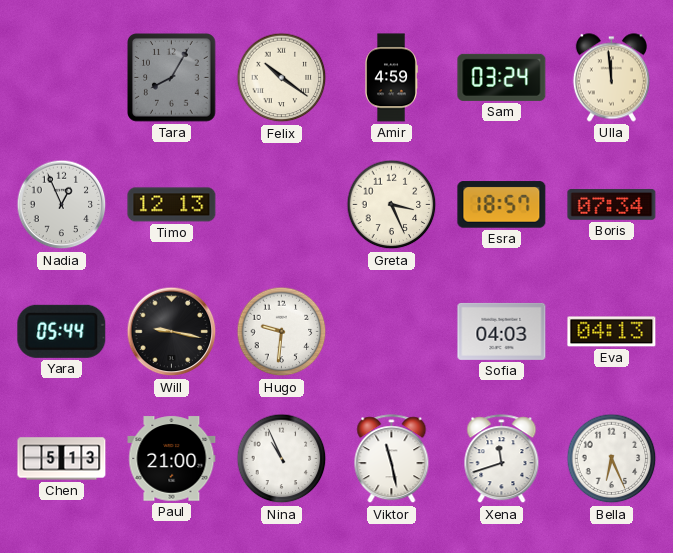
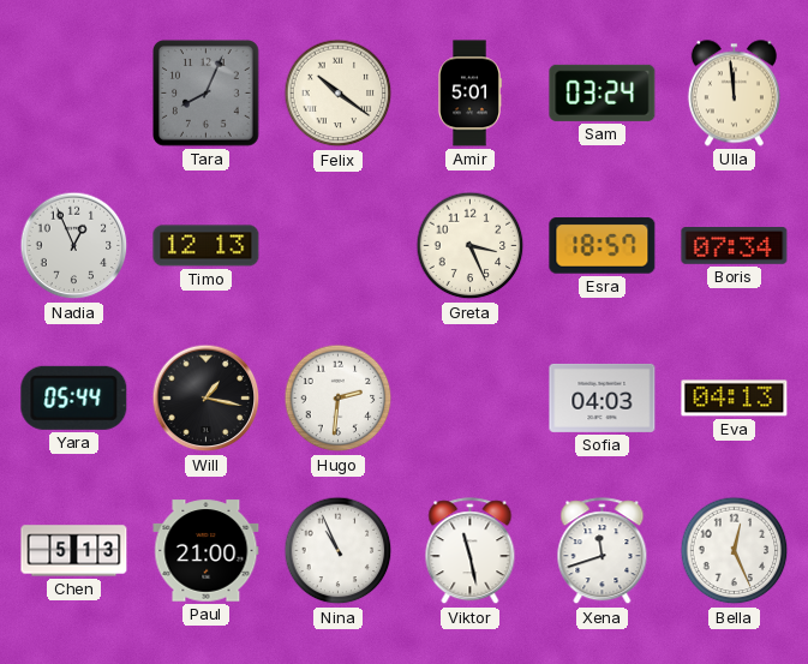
Tara: 8:05 -> 8:04 (207, 94)
Amir: 4:59 -> 5:01 (471, 94)
Will: 9:17 -> 1:17 (207, 399)
Hugo: 9:31 -> 2:31 (339, 399)
Bella: 6:26 -> 12:26 (735, 551)
